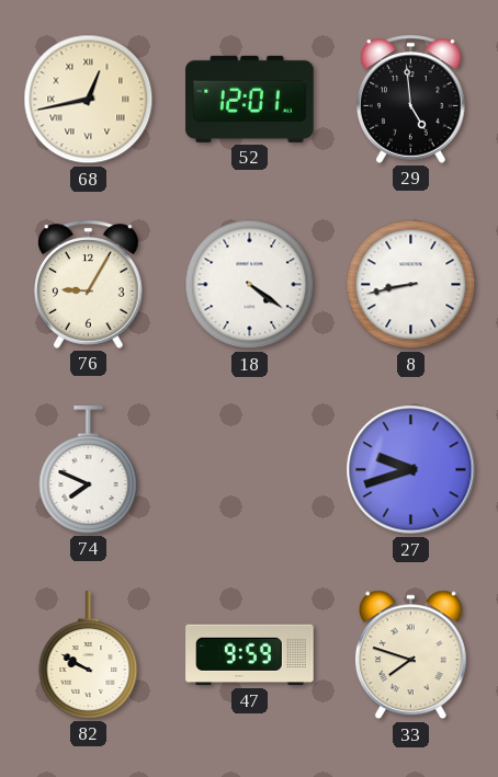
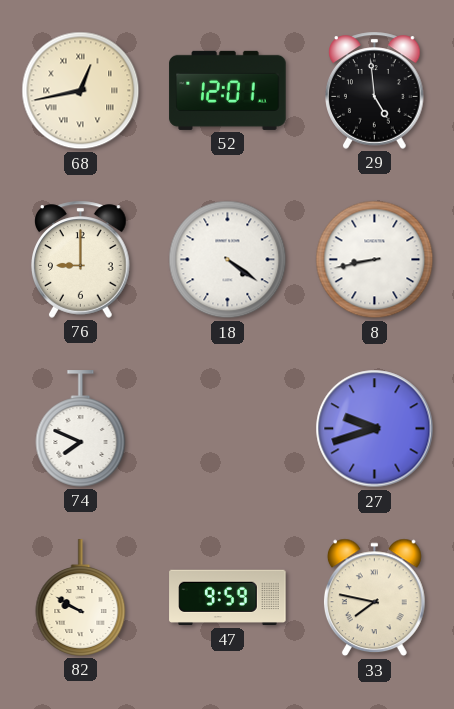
76: 9:05 -> 9:00 (81, 259)
33: 7:48 -> 7:47 (374, 598)
